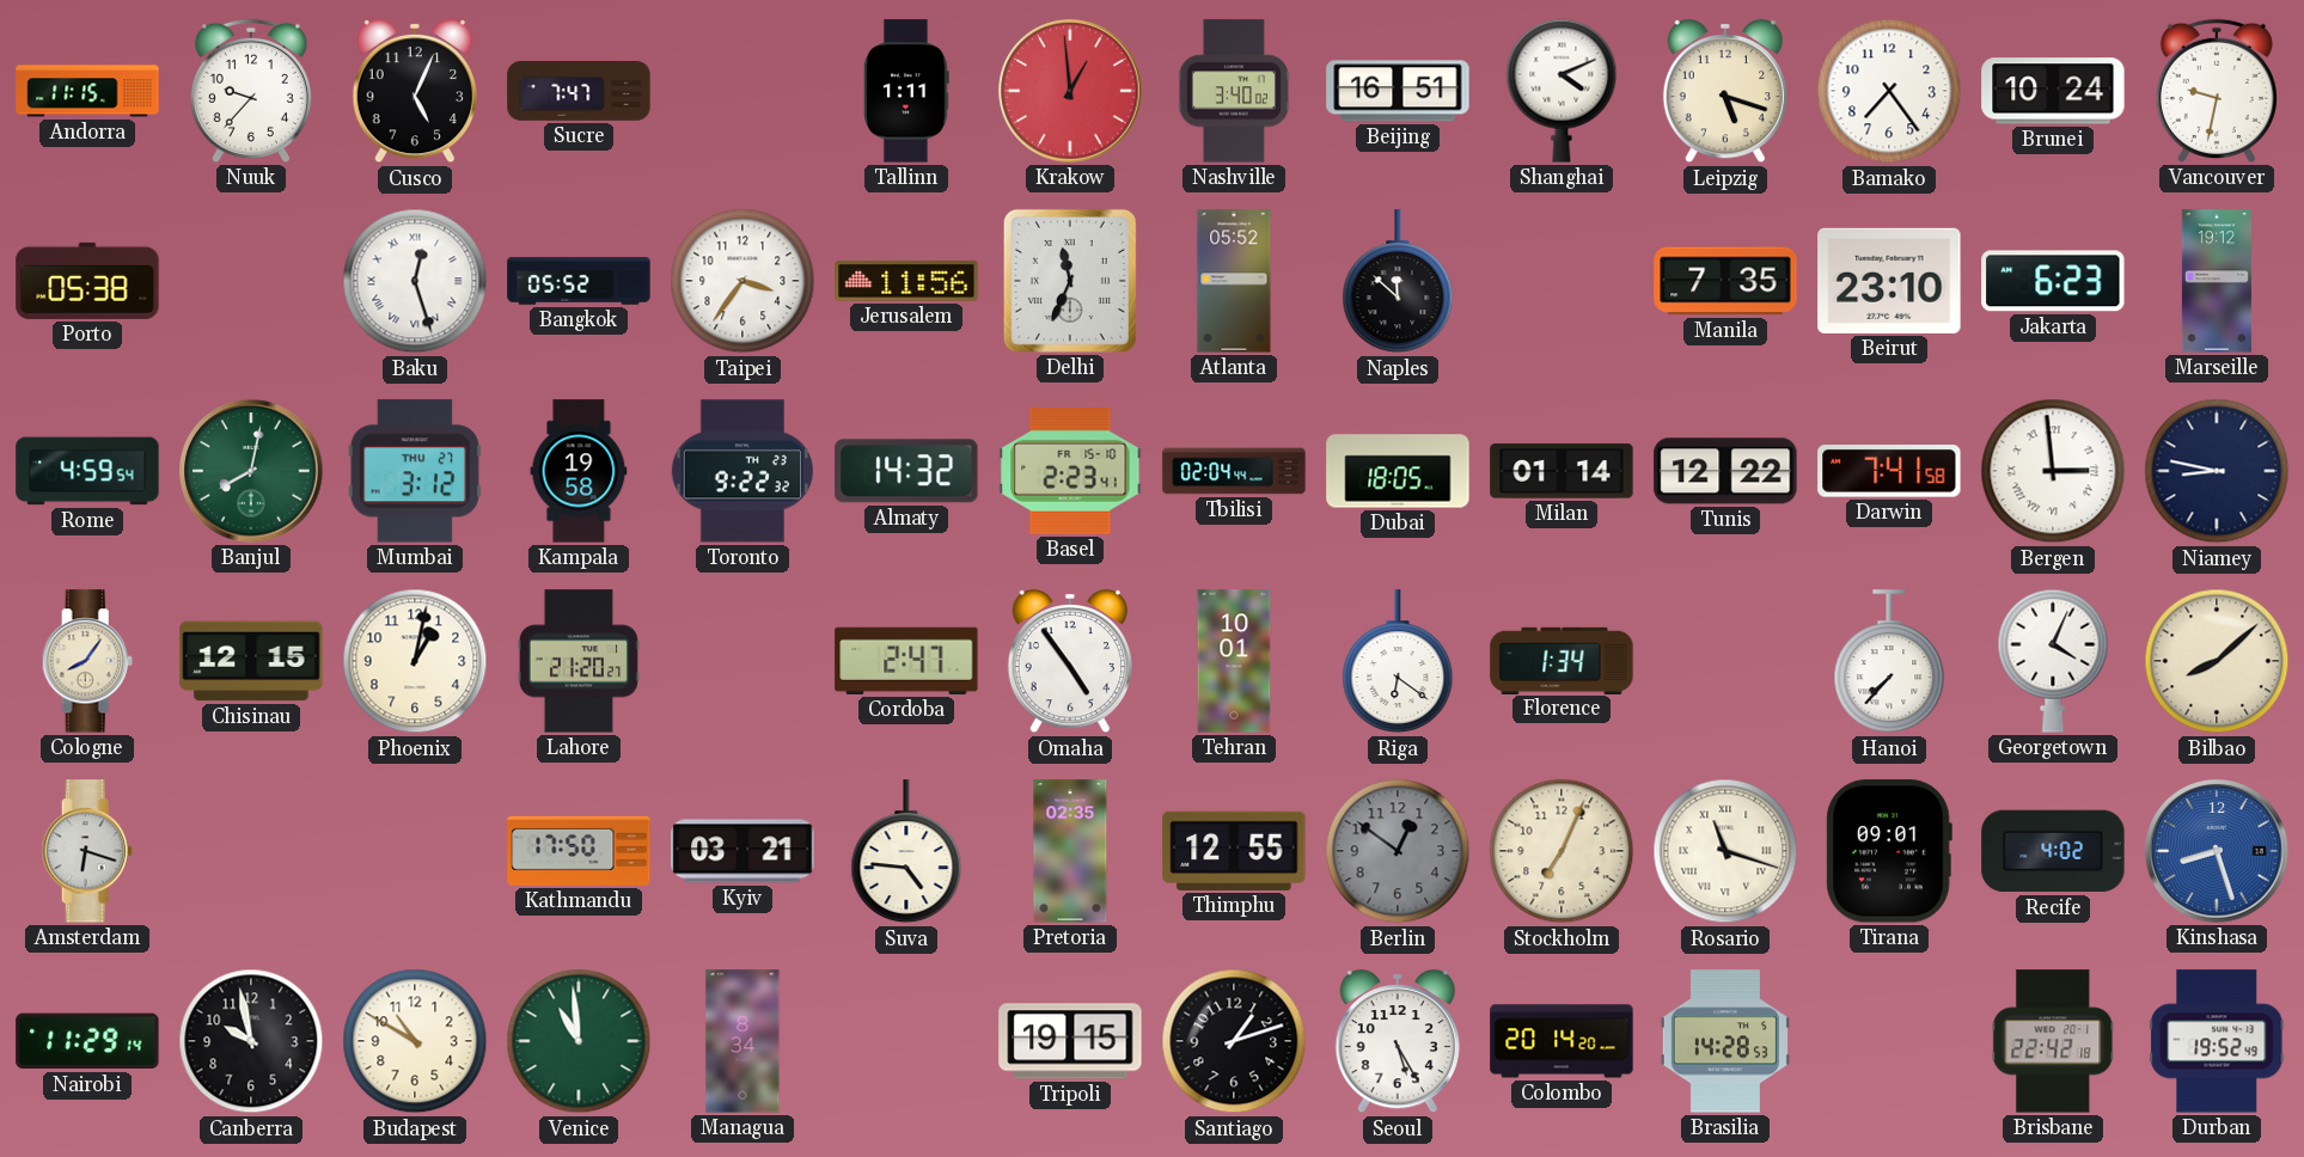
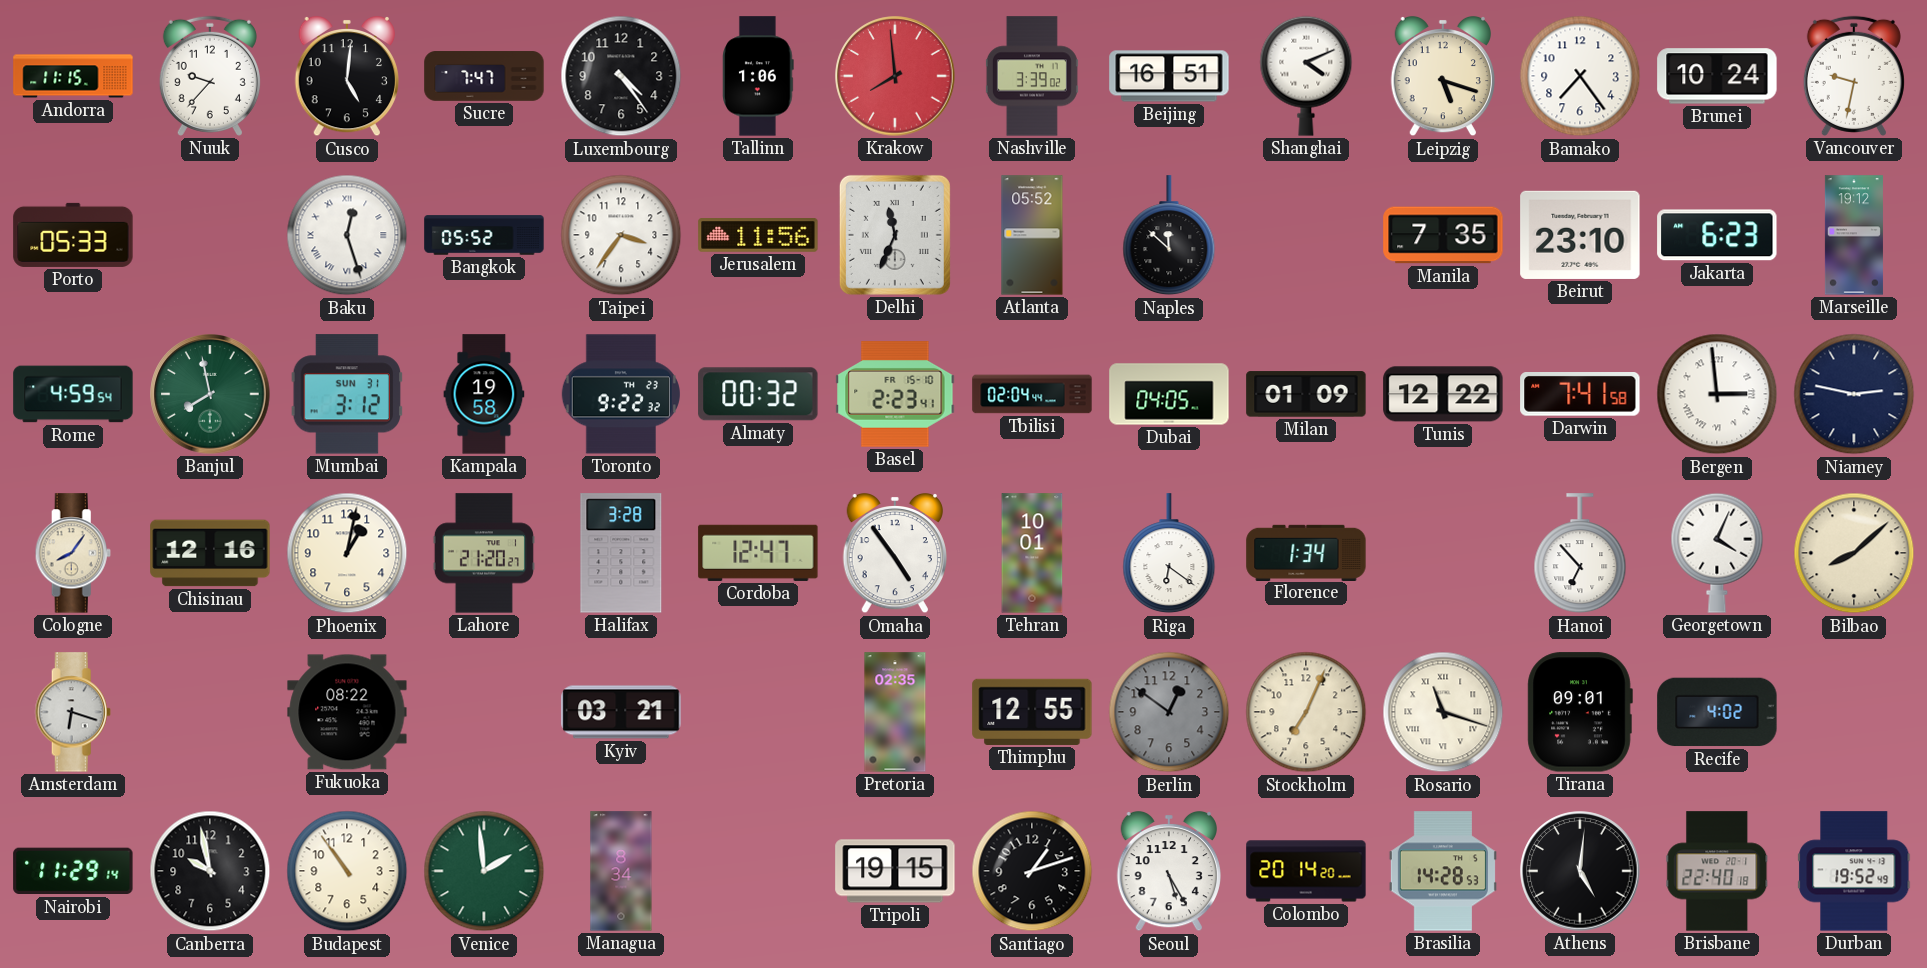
Cusco: 5:04 -> 5:01 (346, 76)
Luxembourg: none -> 4:24 (621, 76)
Tallinn: 1:11 -> 1:06 (758, 76)
Krakow: 12:59 -> 7:59 (895, 76)
Nashville: 3:40 -> 3:39 (1032, 76)
Porto: 05:38 -> 05:33 (73, 235)
Banjul: 8:02 -> 7:58 (210, 394)
Mumbai date: THU 27 -> SUN 31 (346, 394)
Almaty: 14:32 -> 00:32 (758, 394)
Dubai: 18:05 -> 04:05 (1169, 394)
Milan: 01:14 -> 01:09 (1306, 394)
Niamey: 8:47 -> 2:47 (1854, 394)
Chisinau: 12:15 -> 12:16 (210, 553)
Halifax: none -> 3:28 (621, 553)
Cordoba: 2:47 -> 12:47 (758, 553)
Hanoi: 7:37 -> 6:53 (1580, 554)
Fukuoka: none -> 08:22 (347, 712)
Kathmandu: 17:50 -> none (579, 851)
Suva: 4:46 -> none (906, 852)
Kinshasa: 8:27 -> none (2217, 851)
Budapest: 10:50 -> 10:54 (347, 871)
Venice: 10:59 -> 1:59 (484, 871)
Athens: none -> 5:01 (1580, 871)
Brisbane: 22:42 -> 22:40 (1717, 871)
